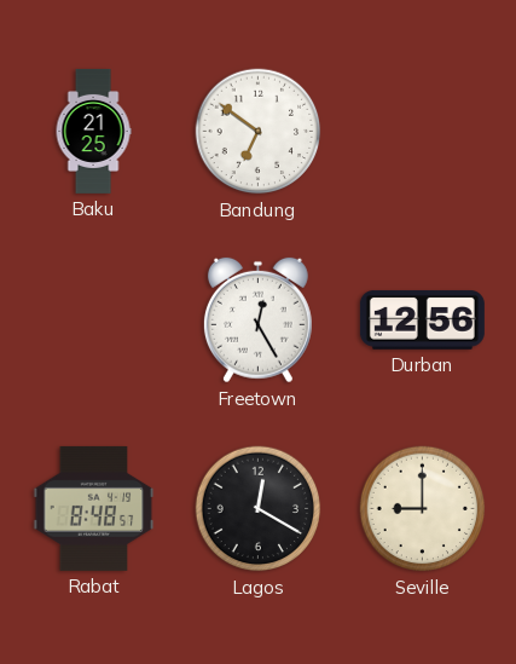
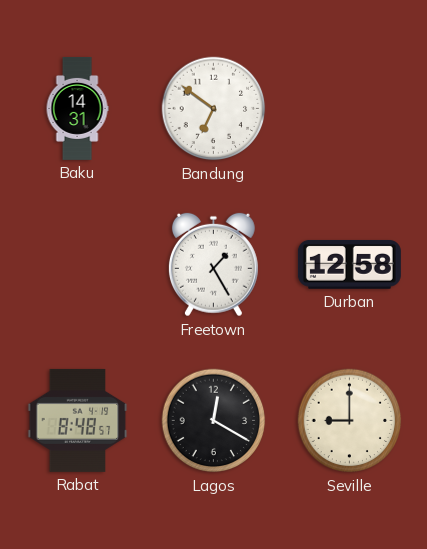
Baku: 21:25 -> 14:31 (77, 108)
Freetown: 12:25 -> 1:25 (213, 265)
Durban: 12:56 -> 12:58 (349, 264)
